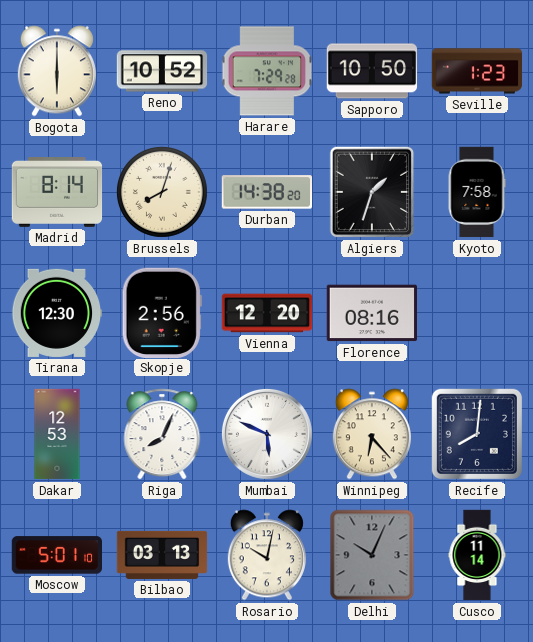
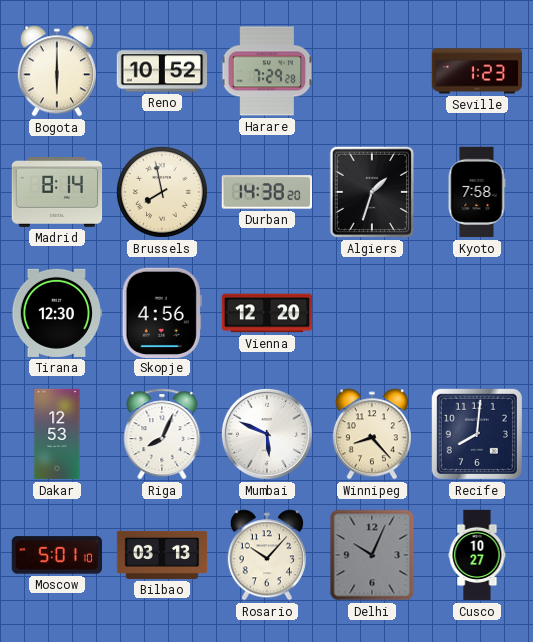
Sapporo: 10:50 -> none (372, 71)
Brussels: 8:03 -> 7:58 (162, 192)
Skopje: 2:56 -> 4:56 (162, 312)
Florence: 08:16 -> none (371, 313)
Winnipeg: 6:23 -> 8:23 (372, 434)
Rosario: 10:02 -> 10:07 (267, 555)
Cusco: 11:14 -> 10:27 (477, 555)
